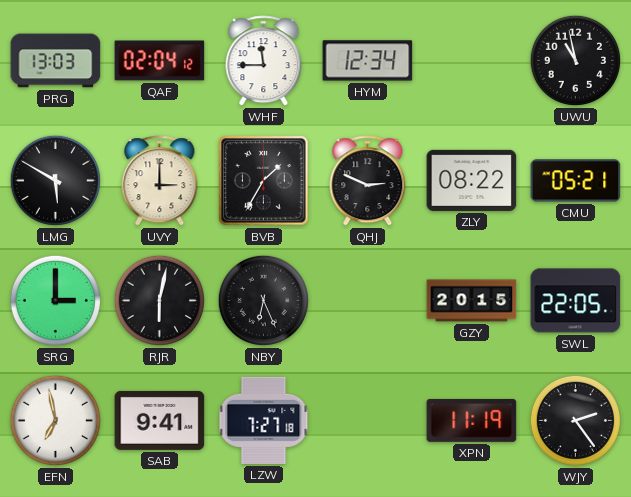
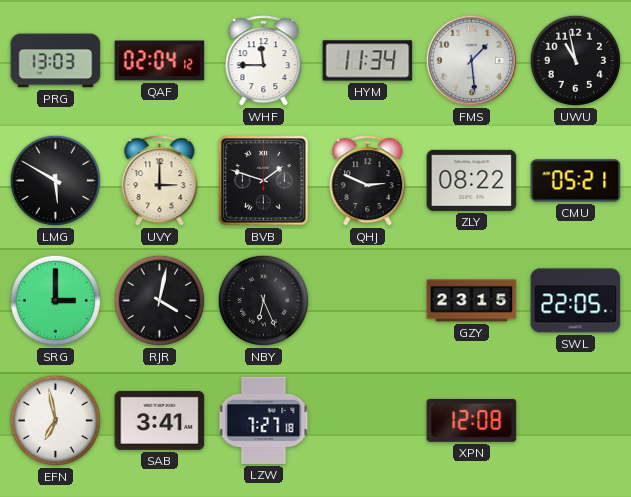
HYM: 12:34 -> 11:34 (368, 61)
FMS: none -> 1:29 (471, 60)
BVB: 1:35 -> 1:48 (264, 181)
RJR: 6:02 -> 4:02 (159, 300)
GZY: 20:15 -> 23:15 (472, 301)
SAB: 9:41 -> 3:41 (160, 420)
XPN: 11:19 -> 12:08 (472, 420)
WJY: 2:24 -> none (575, 420)
